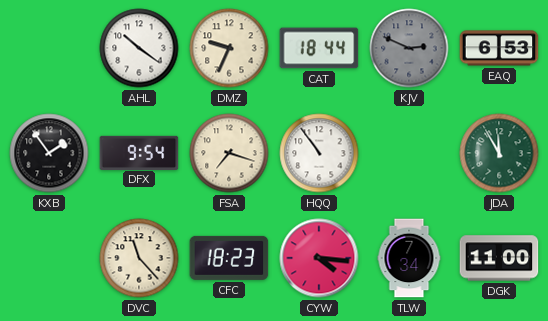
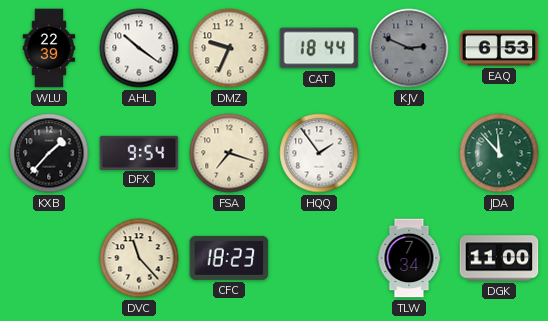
WLU: none -> 22:39 (49, 48)
KXB: 1:54 -> 1:37 (49, 153)
HQQ: 10:54 -> 1:54 (319, 153)
JDA: 11:55 -> 11:53 (499, 153)
CYW: 4:16 -> none (319, 258)
